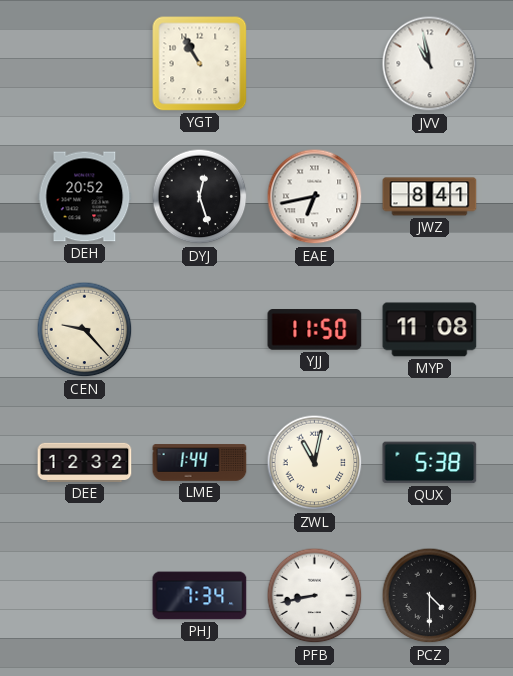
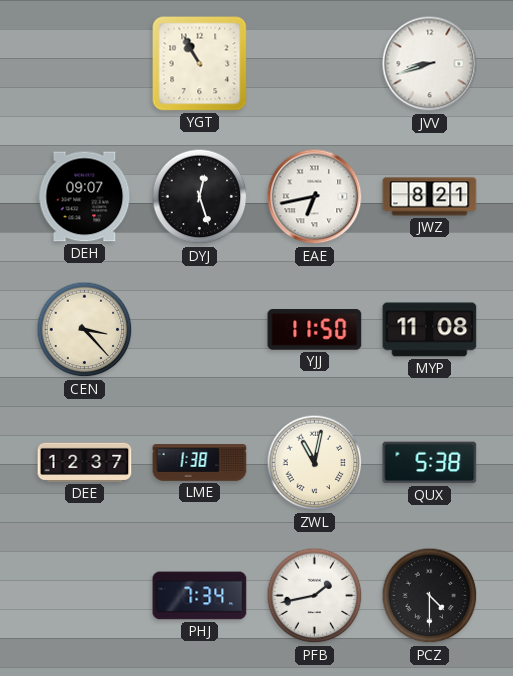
JVV: 10:58 -> 8:42 (430, 64)
DEH: 20:52 -> 09:07 (85, 197)
JWZ: 8:41 -> 8:21 (430, 197)
CEN: 9:23 -> 3:23 (85, 330)
DEE: 12:32 -> 12:37 (85, 462)
LME: 1:44 -> 1:38 (200, 463)
PFB: 8:43 -> 1:43 (315, 596)
